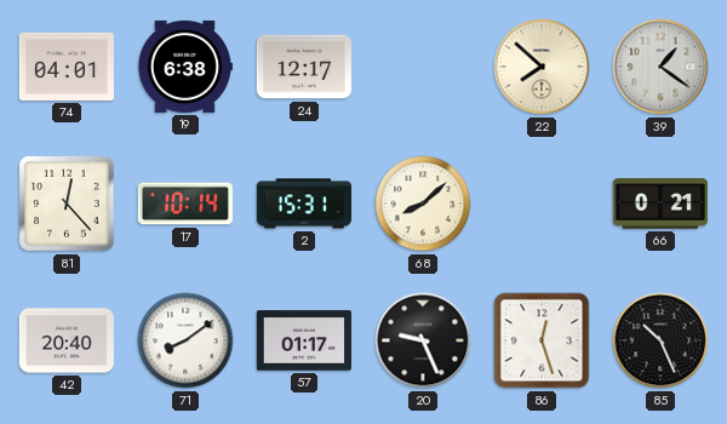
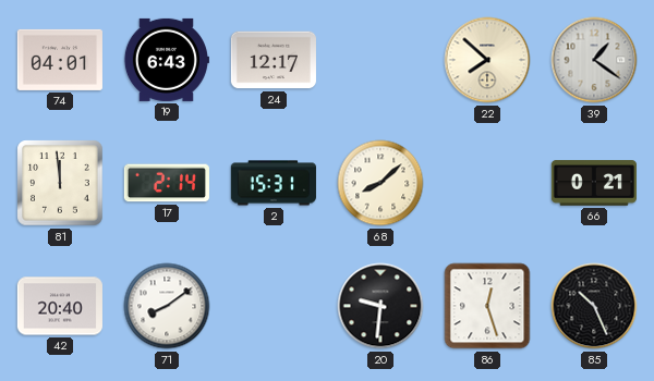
19: 6:38 -> 6:43 (166, 60)
81: 12:23 -> 11:59 (60, 183)
17: 10:14 -> 2:14 (167, 183)
57: 01:17 -> none (304, 340)
20: 9:26 -> 9:31 (380, 306)
